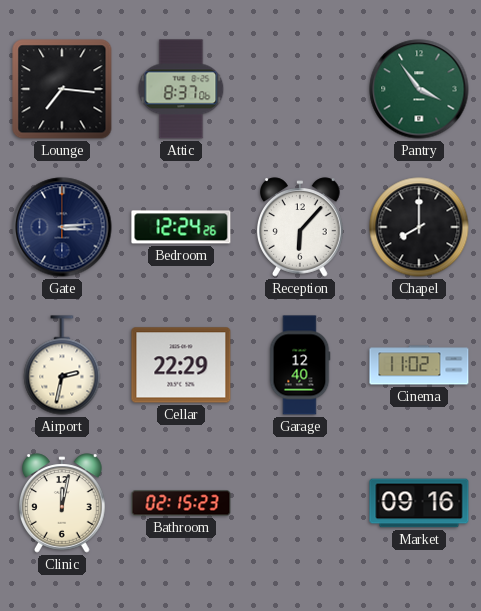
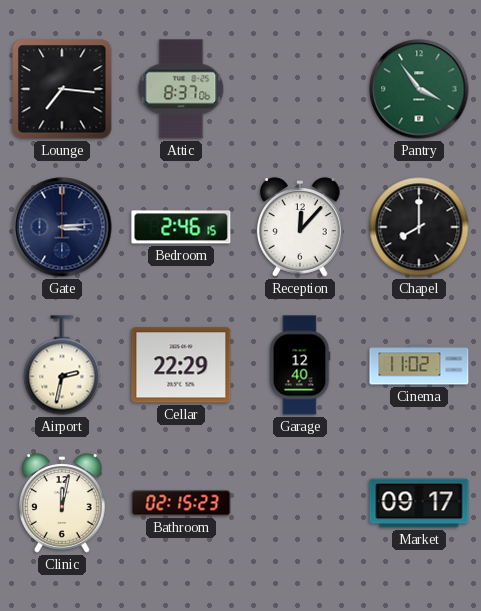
Bedroom: 12:24 -> 2:46 (181, 227)
Reception: 6:07 -> 12:07 (301, 227)
Market: 09:16 -> 09:17 (419, 503)
